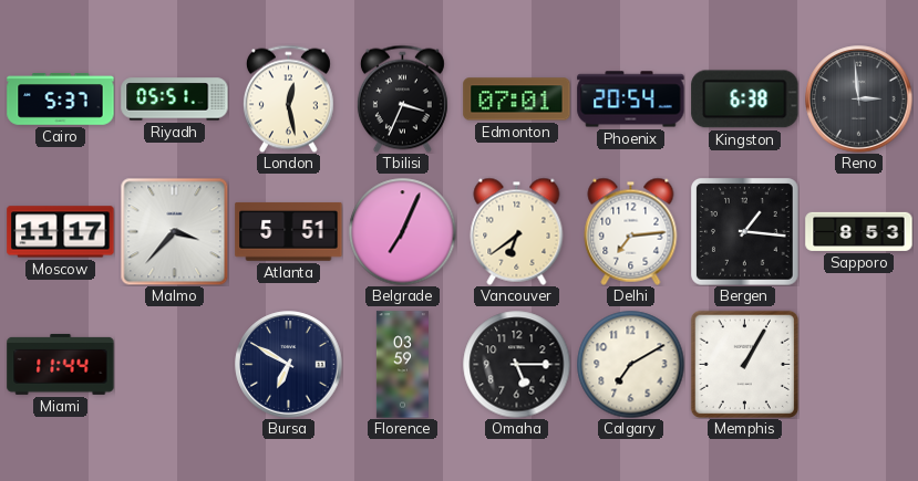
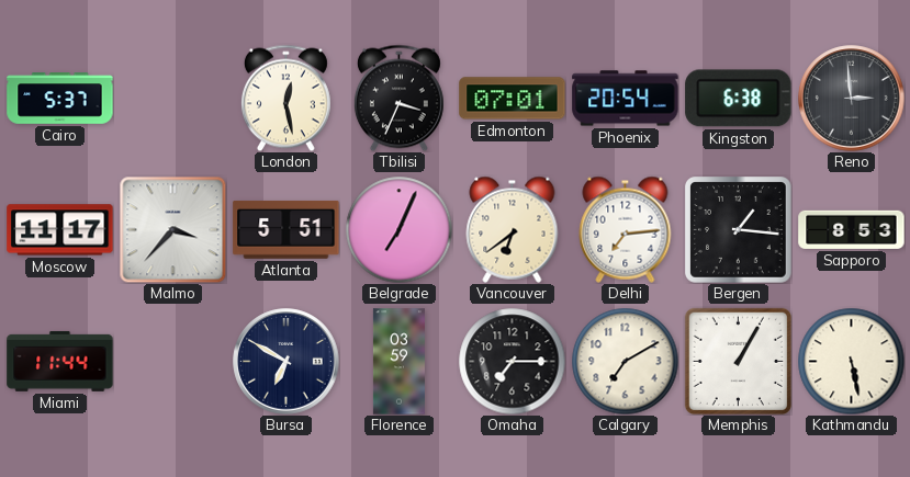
Riyadh: 05:51 -> none (175, 100)
Omaha: 5:15 -> 7:15 (512, 361)
Kathmandu: none -> 5:28 (851, 361)
